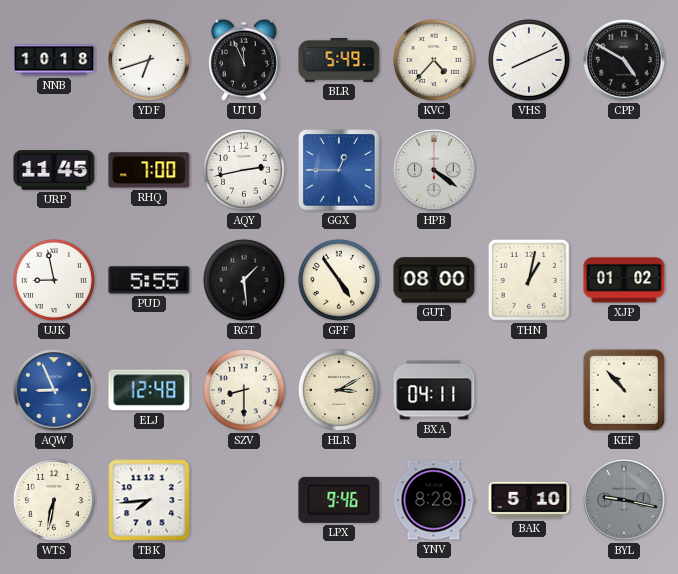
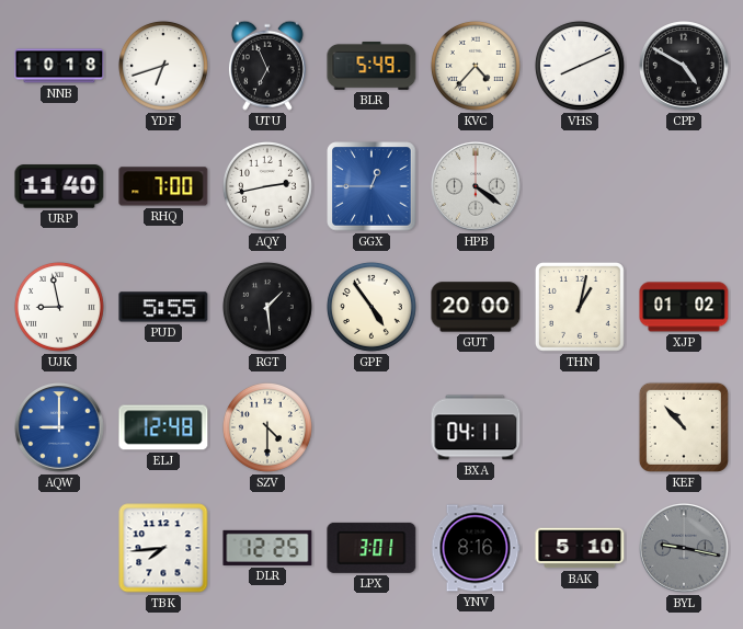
UTU: 11:56 -> 6:56 (267, 66)
URP: 11:45 -> 11:40 (59, 186)
GUT: 08:00 -> 20:00 (476, 307)
AQW: 8:56 -> 9:00 (59, 427)
SZV: 8:30 -> 4:30 (267, 427)
HLR: 3:10 -> none (339, 390)
WTS: 6:32 -> none (54, 500)
DLR: none -> 12:25 (267, 548)
LPX: 9:46 -> 3:01 (371, 548)
YNV: 8:28 -> 8:16 (476, 548)
